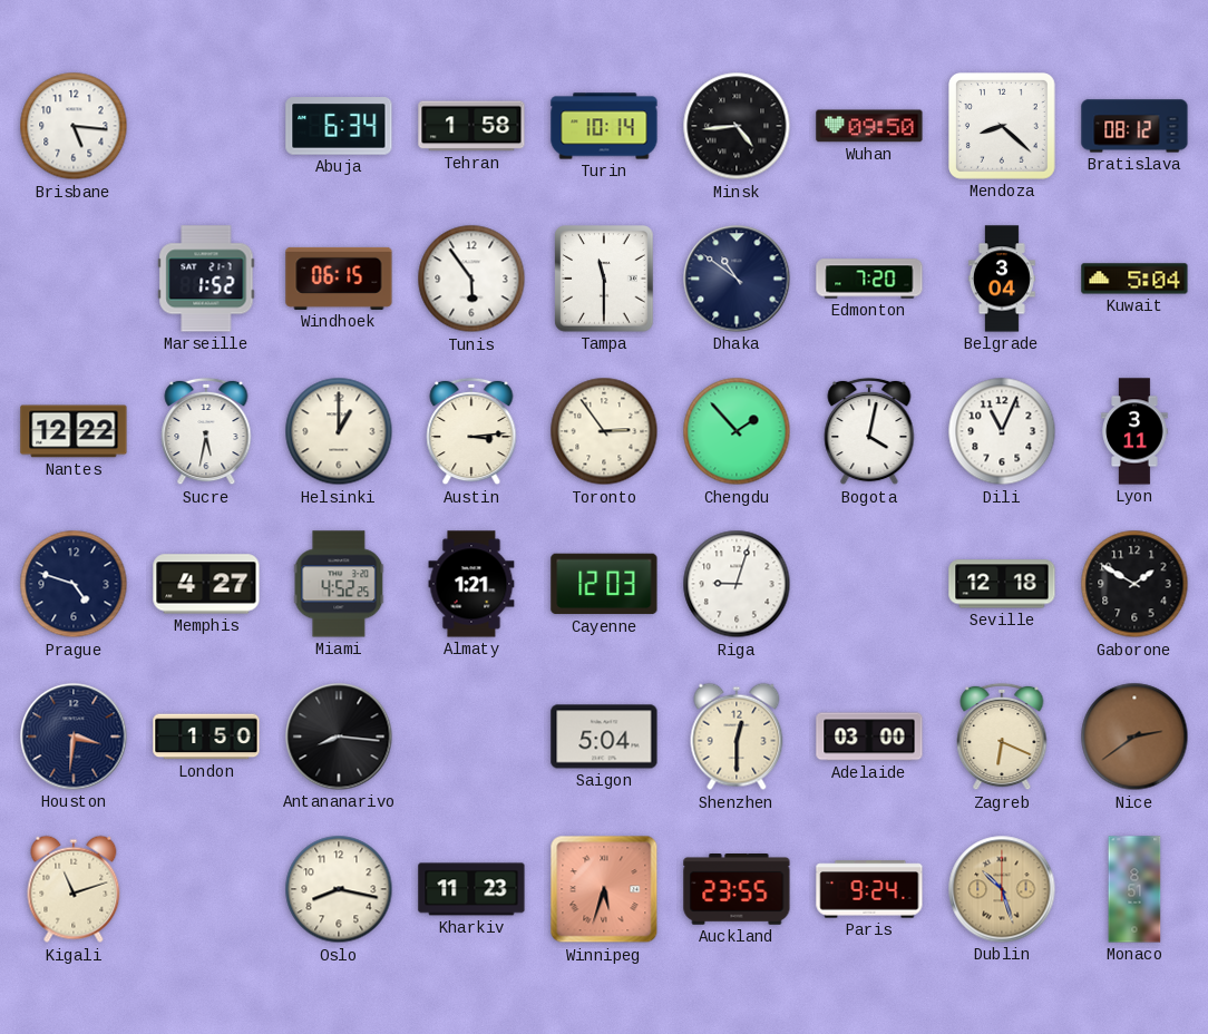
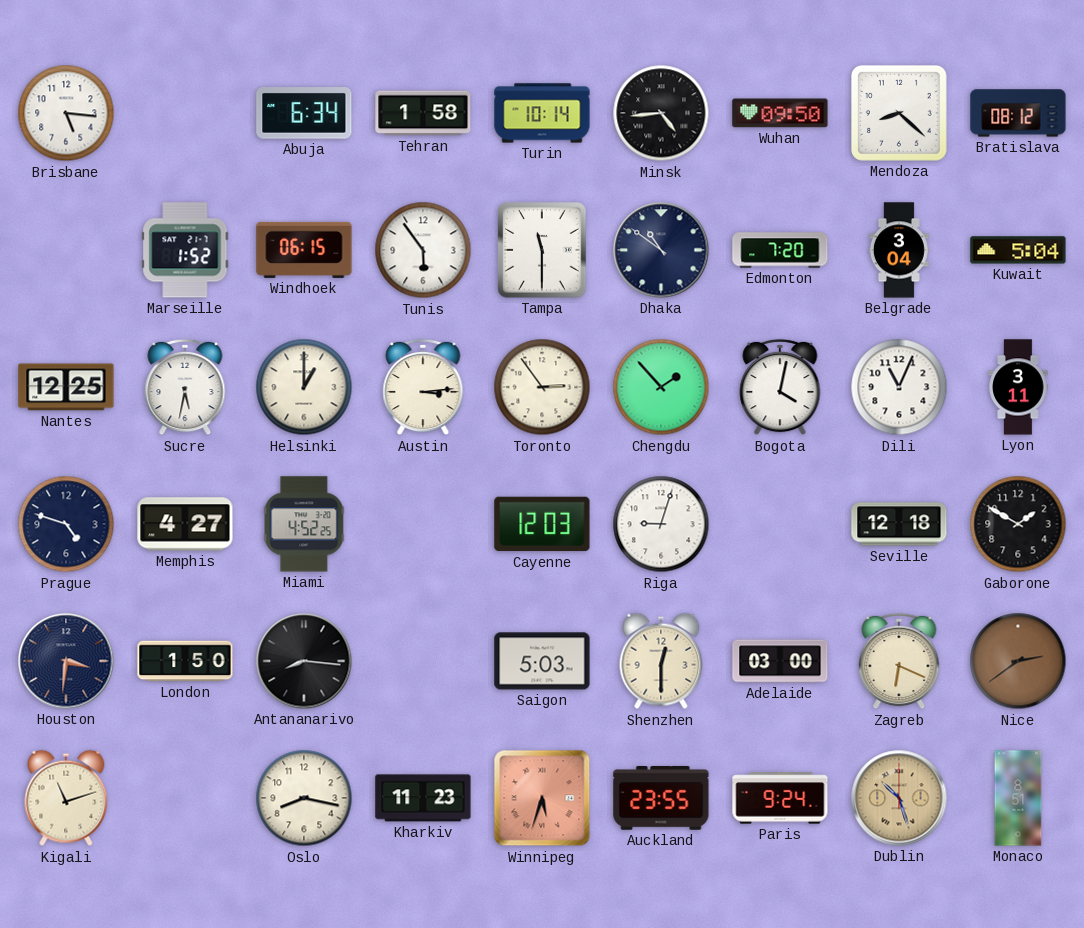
Nantes: 12:22 -> 12:25 (66, 387)
Almaty: 1:21 -> none (471, 584)
Saigon: 5:04 -> 5:03 (542, 661)
